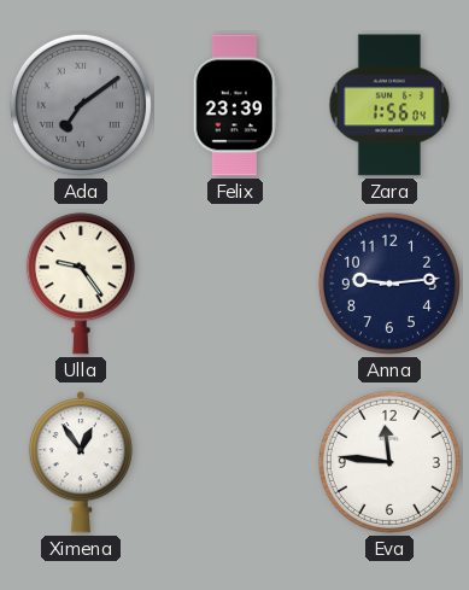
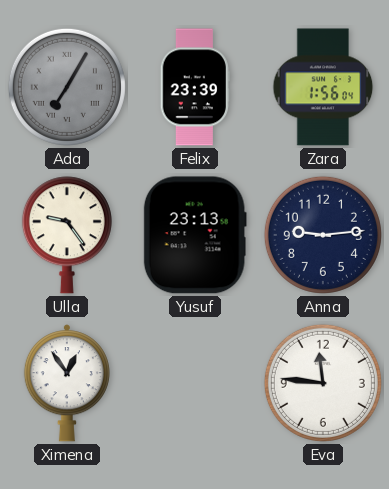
Ada: 7:09 -> 7:05 (67, 87)
Yusuf: none -> 23:13 (195, 235)
